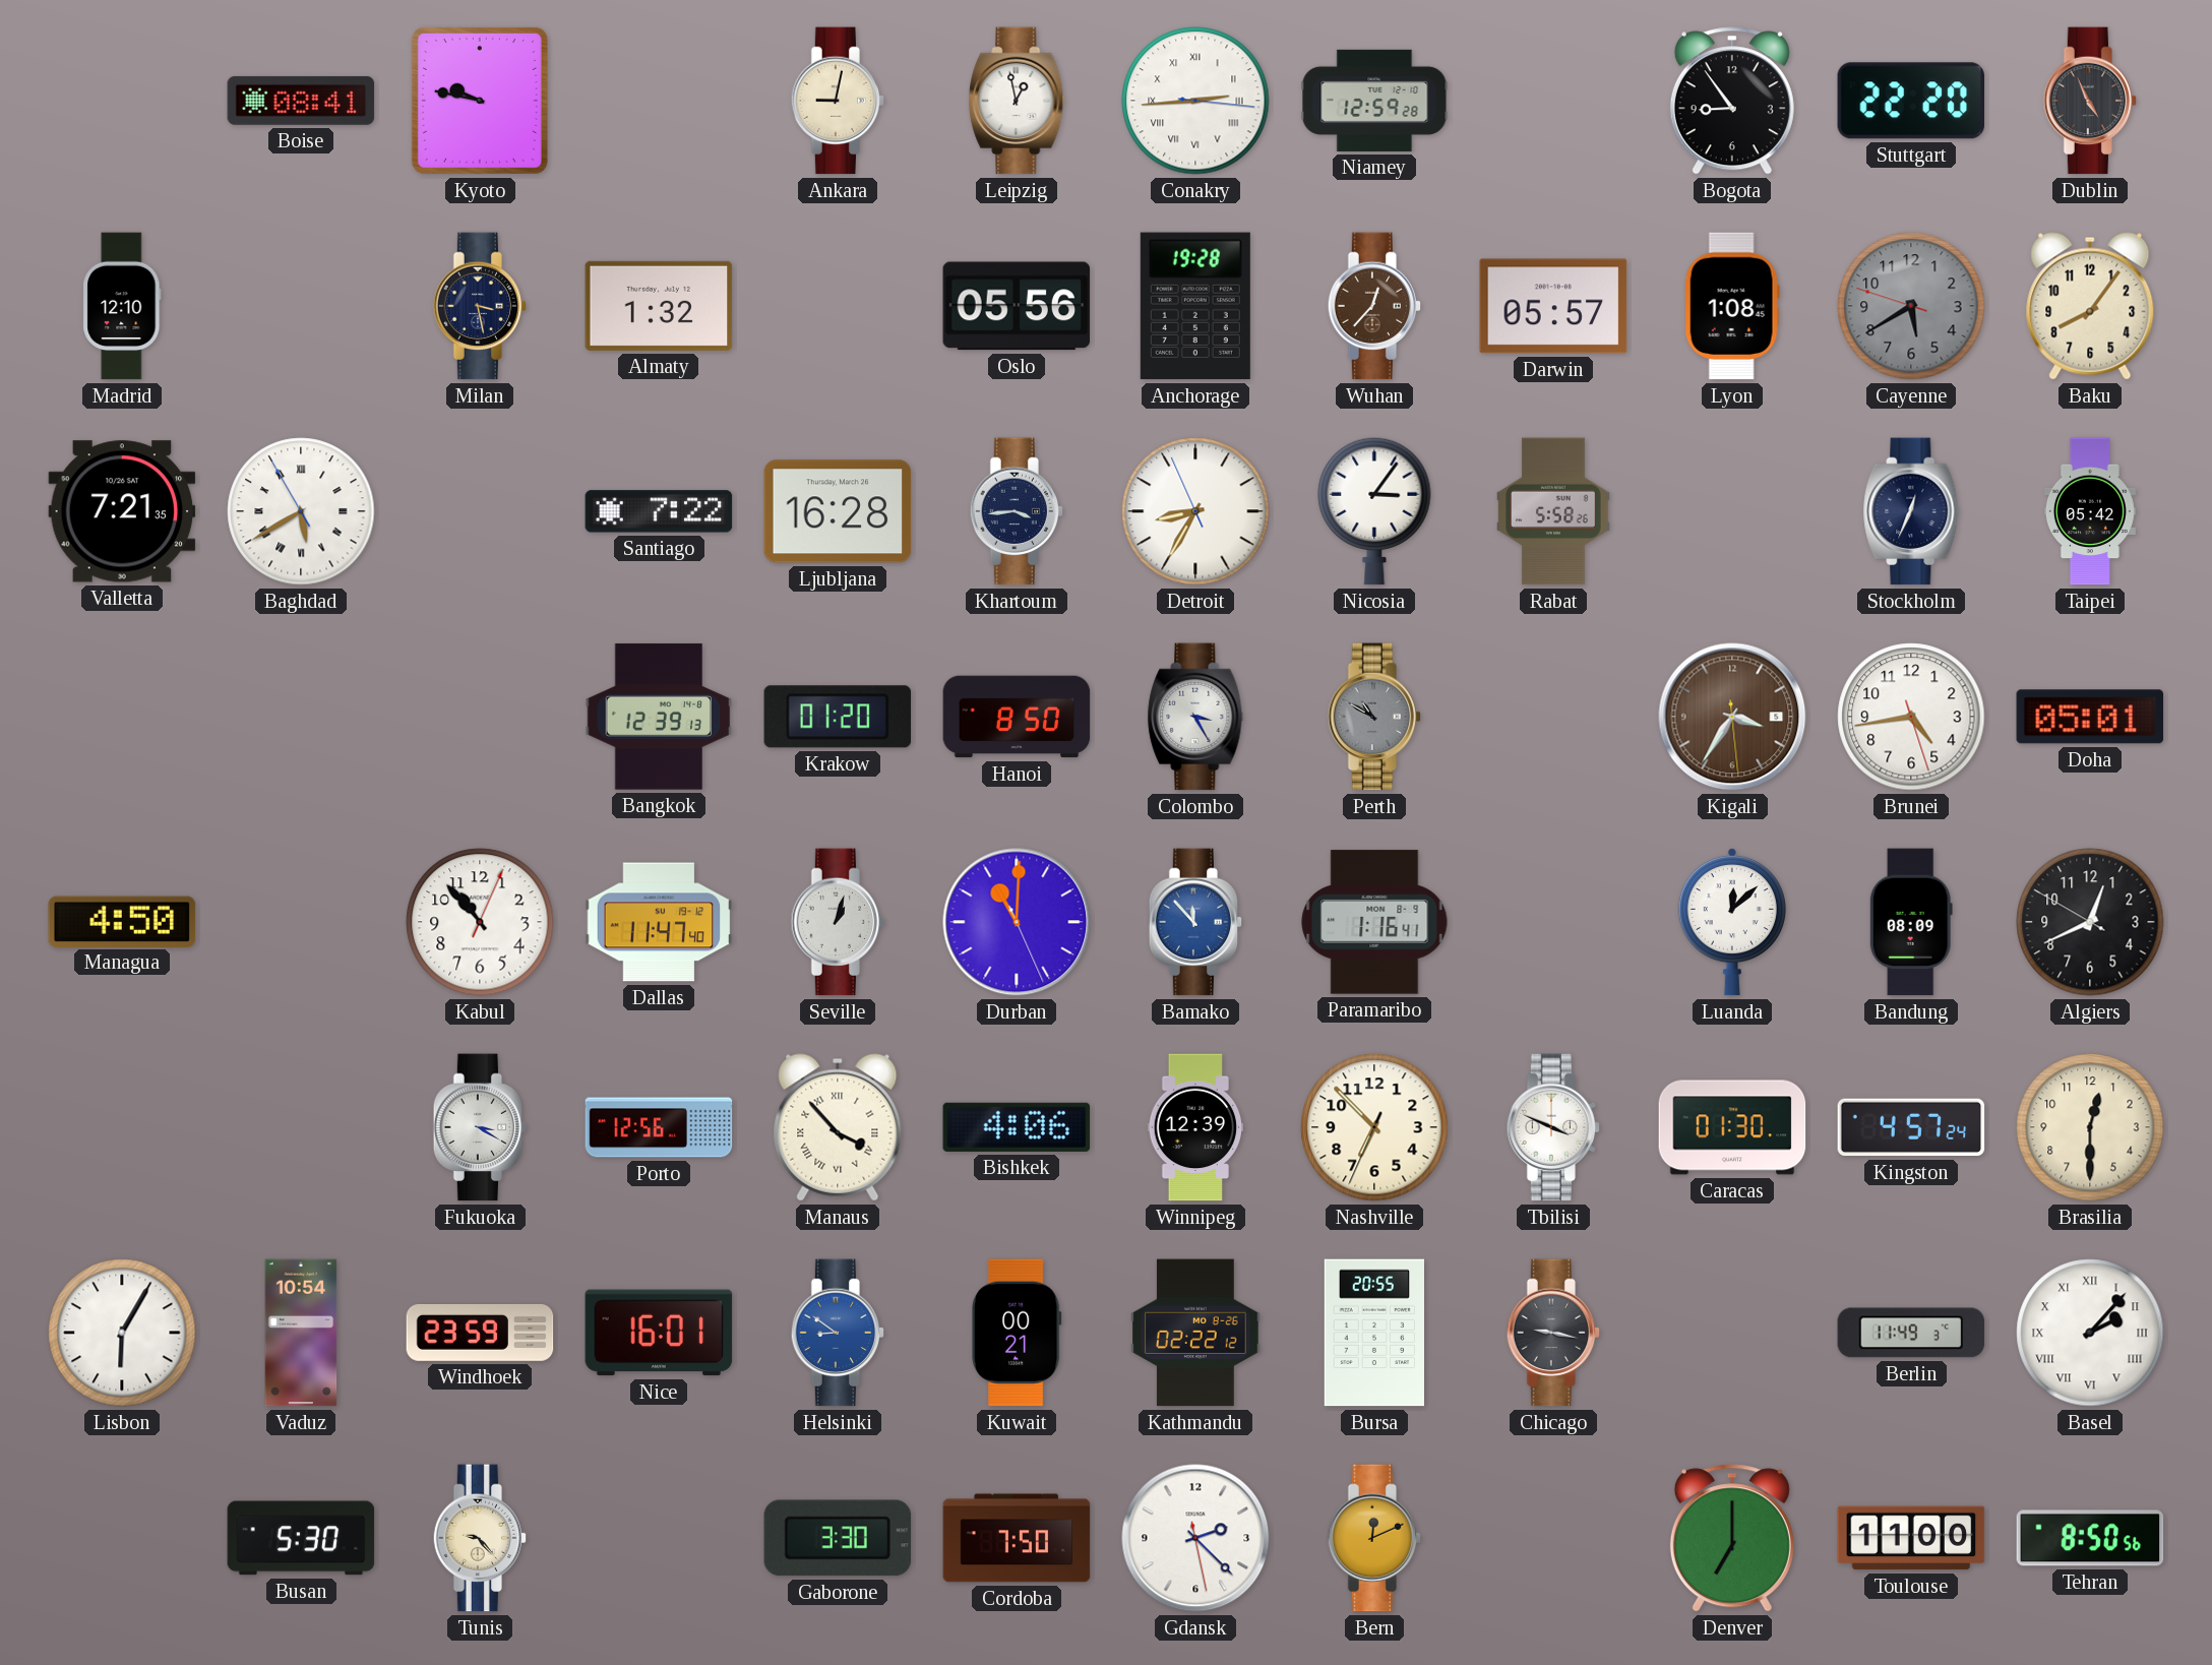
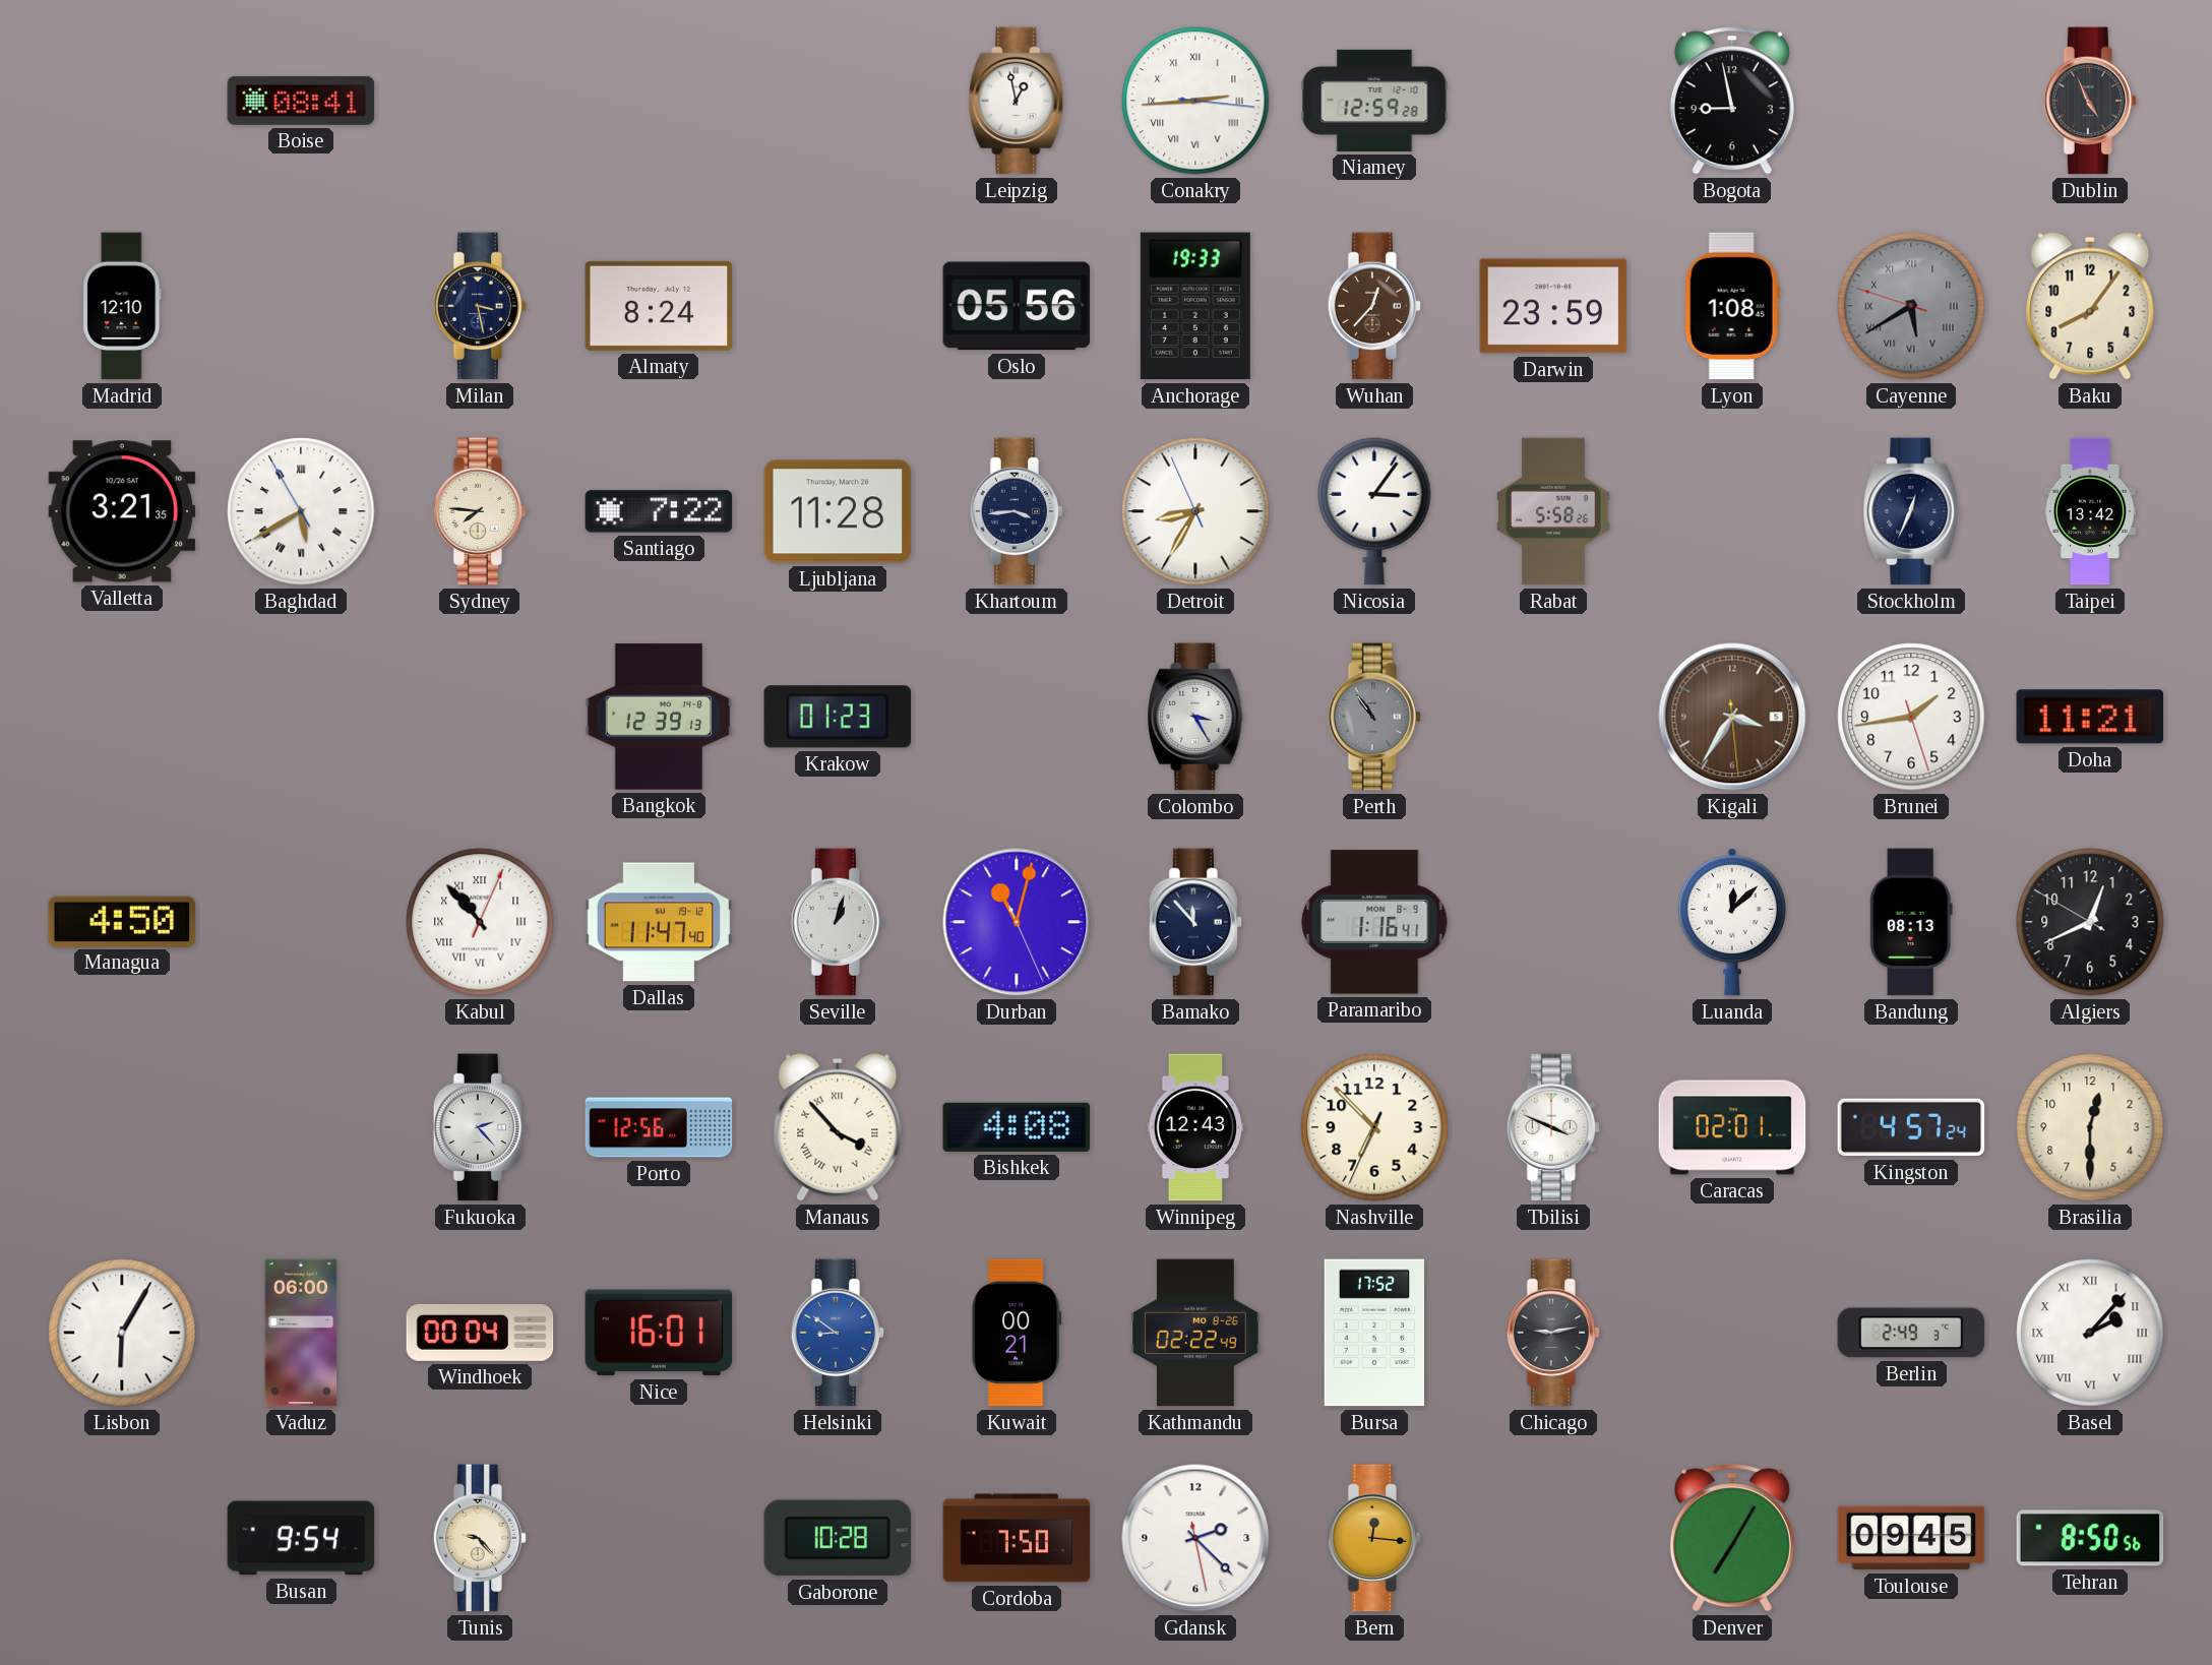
Kyoto: 9:47 -> none (480, 101)
Ankara: 9:02 -> none (838, 101)
Bogota: 8:54 -> 8:58 (1732, 101)
Stuttgart: 22:20 -> none (1911, 101)
Almaty: 1:32 -> 8:24 (659, 306)
Anchorage: 19:28 -> 19:33 (1195, 306)
Darwin: 05:57 -> 23:59 (1553, 306)
Cayenne numerals: Arabic -> Roman (1911, 306)
Valletta: 7:21 -> 3:21 (122, 511)
Sydney: none -> 7:46 (480, 511)
Ljubljana: 16:28 -> 11:28 (838, 511)
Taipei: 05:42 -> 13:42 (2090, 511)
Krakow: 01:20 -> 01:23 (838, 717)
Hanoi: 8:50 -> none (1017, 717)
Perth: 10:50 -> 10:54 (1374, 717)
Brunei: 4:43 -> 1:43 (1911, 717)
Doha: 05:01 -> 11:21 (2090, 717)
Kabul numerals: Arabic -> Roman (480, 922)
Durban: 11:00 -> 11:02 (1017, 922)
Bamako dial: blue -> navy (1195, 922)
Bandung: 08:09 -> 08:13 (1911, 922)
Fukuoka: 3:20 -> 2:23 (480, 1127)
Bishkek: 4:06 -> 4:08 (1017, 1127)
Winnipeg: 12:39 -> 12:43 (1195, 1127)
Caracas: 01:30 -> 02:01 (1732, 1127)
Vaduz: 10:54 -> 06:00 (301, 1333)
Windhoek: 23:59 -> 00:04 (480, 1333)
Kathmandu: 02:22:12 -> 02:22:49 (1195, 1333)
Bursa: 20:55 -> 17:52 (1373, 1333)
Chicago: 9:17 -> 9:13 (1553, 1333)
Berlin: 11:49 -> 2:49 (1911, 1333)
Busan: 5:30 -> 9:54 (301, 1538)
Gaborone: 3:30 -> 10:28 (838, 1538)
Bern: 12:11 -> 12:16 (1374, 1538)
Denver: 7:00 -> 7:05 (1732, 1538)
Toulouse: 11:00 -> 09:45 (1911, 1538)
